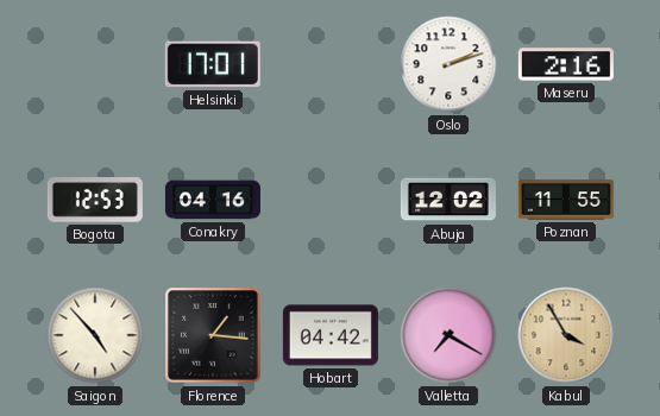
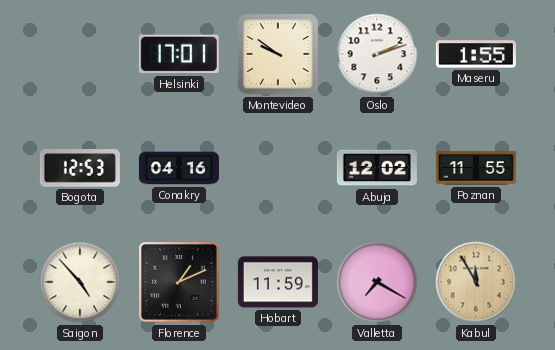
Montevideo: none -> 9:51 (278, 54)
Maseru: 2:16 -> 1:55 (476, 54)
Florence: 1:16 -> 1:11 (179, 282)
Hobart: 04:42 -> 11:59 (278, 282)
Kabul: 3:55 -> 11:55 (476, 282)
